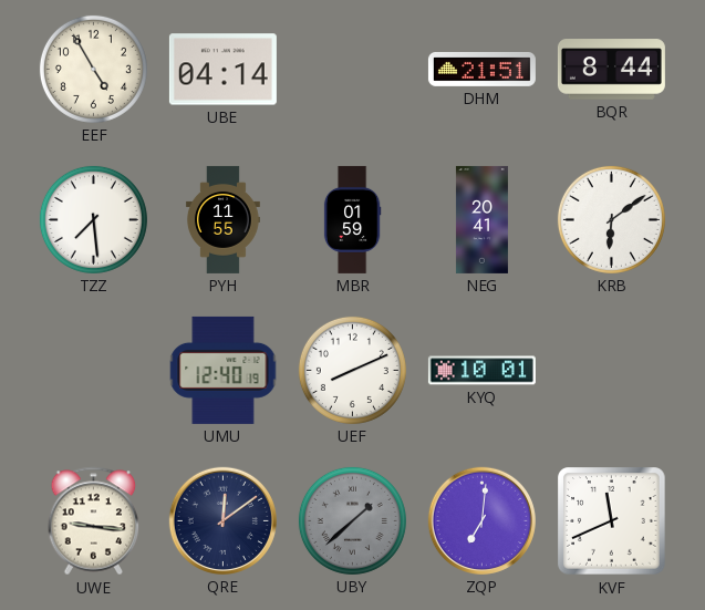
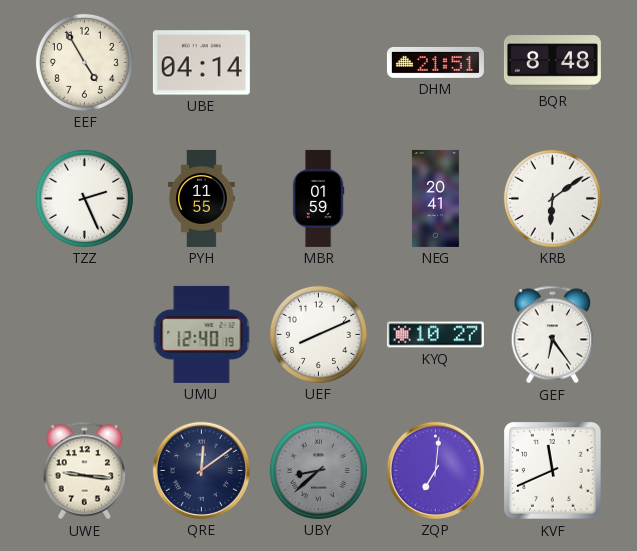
BQR: 8:44 -> 8:48 (552, 63)
TZZ: 7:29 -> 2:26 (84, 198)
KYQ: 10:01 -> 10:27 (435, 335)
GEF: none -> 6:24 (553, 335)
UBY: 1:38 -> 8:38 (318, 470)
